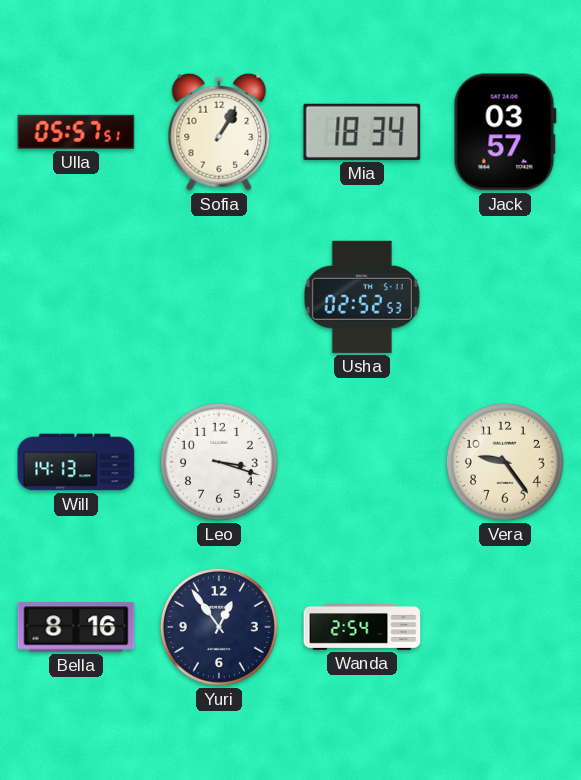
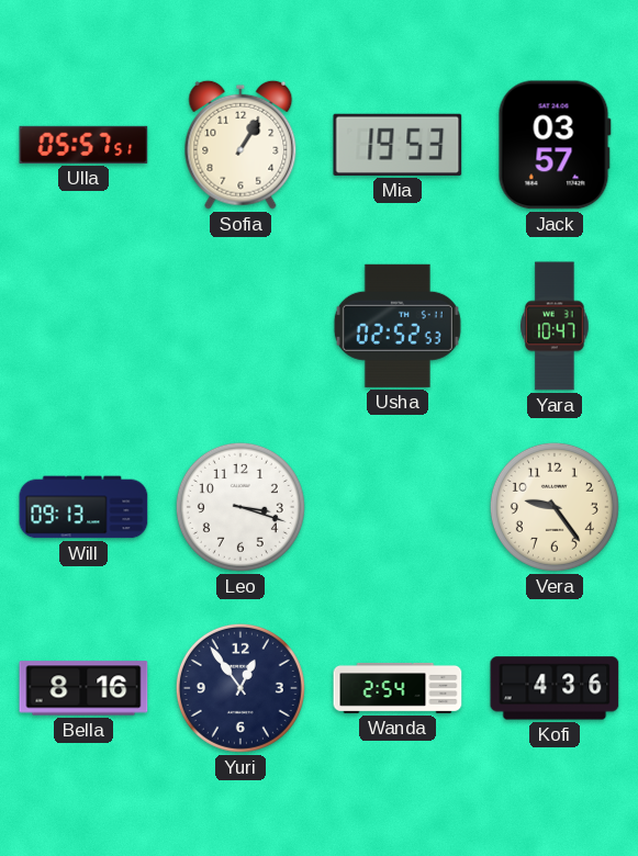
Mia: 18:34 -> 19:53 (398, 145)
Yara: none -> 10:47 (555, 326)
Will: 14:13 -> 09:13 (83, 507)
Kofi: none -> 4:36 (555, 688)
